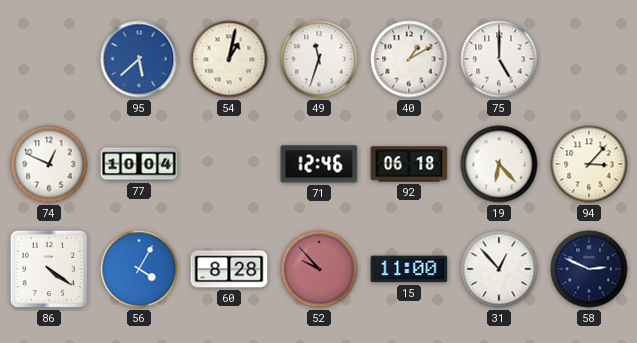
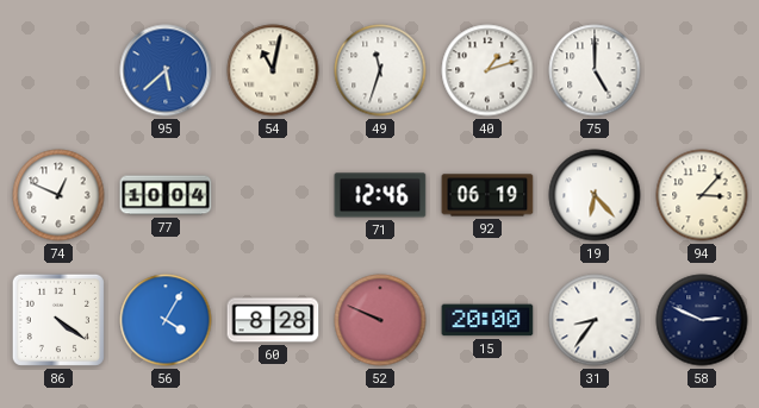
54: 1:02 -> 11:02 (273, 70)
40: 1:10 -> 1:12 (487, 70)
92: 06:18 -> 06:19 (487, 195)
52: 9:53 -> 9:49 (380, 320)
15: 11:00 -> 20:00 (487, 320)
31: 12:53 -> 8:36 (595, 320)
